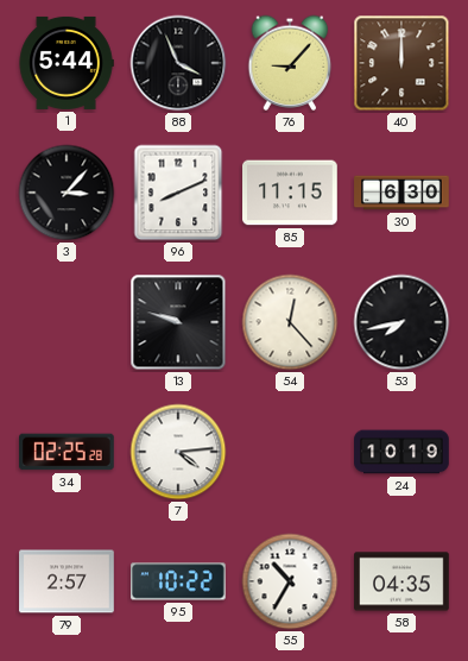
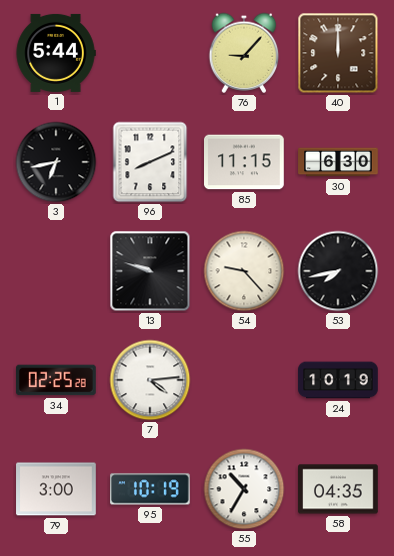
88: 3:56 -> none (178, 63)
3: 3:07 -> 6:43 (56, 162)
54: 12:23 -> 9:23 (244, 271)
79: 2:57 -> 3:00 (56, 489)
95: 10:22 -> 10:19 (150, 489)
